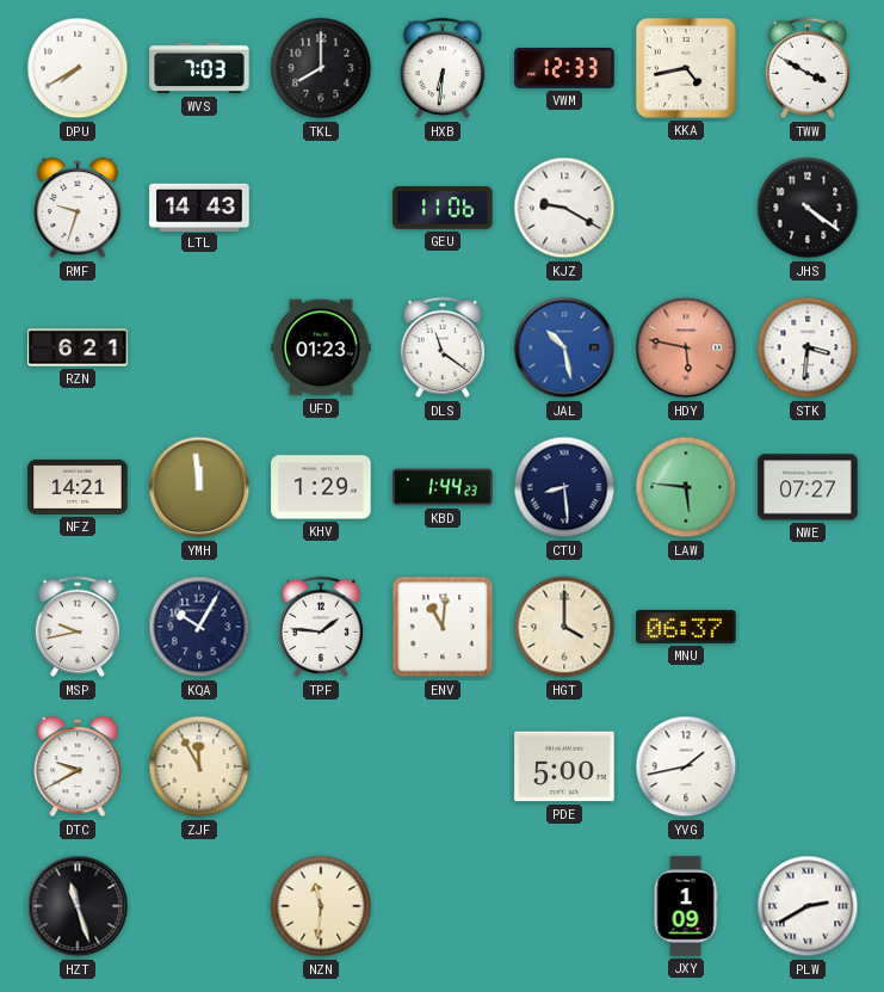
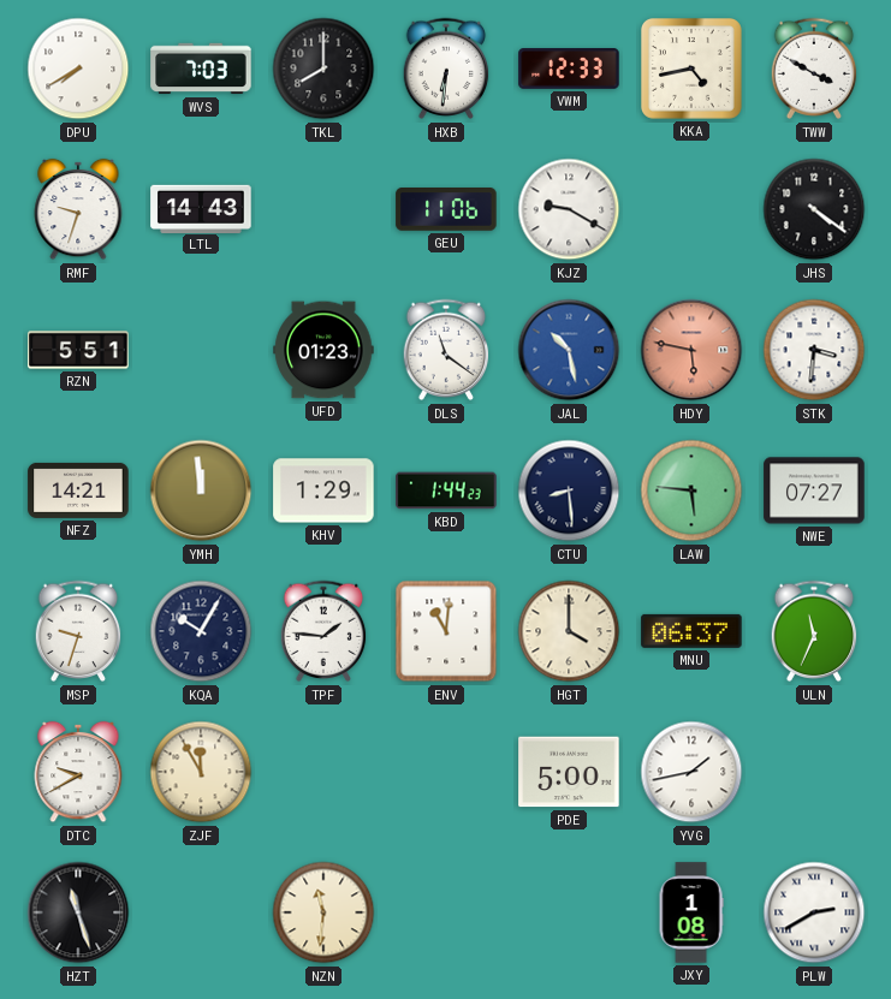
RZN: 6:21 -> 5:51 (78, 350)
MSP: 9:43 -> 9:33 (78, 631)
ULN: none -> 11:34 (814, 631)
JXY: 1:09 -> 1:08 (691, 912)
